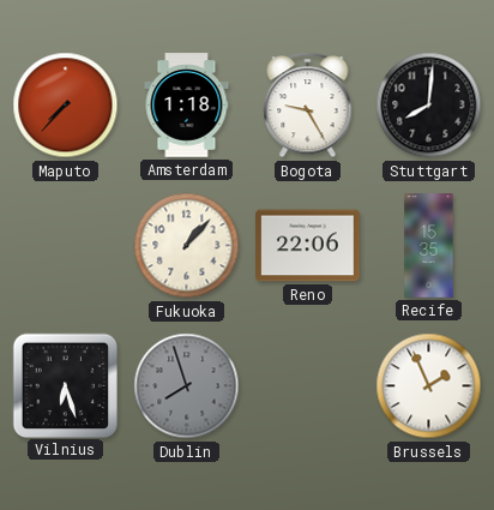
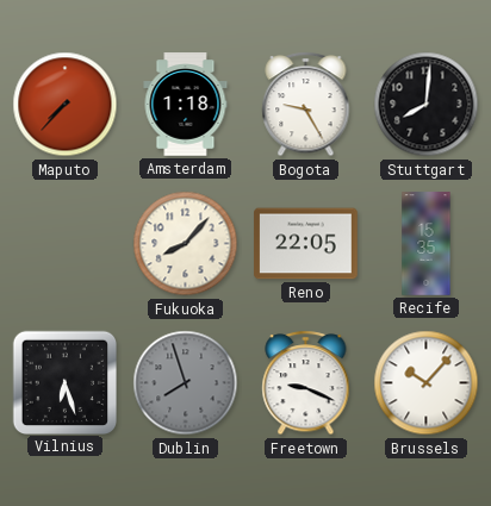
Fukuoka: 1:07 -> 8:07 (186, 244)
Reno: 22:06 -> 22:05 (306, 244)
Freetown: none -> 9:19 (306, 383)
Brussels: 1:56 -> 10:07 (427, 383)
